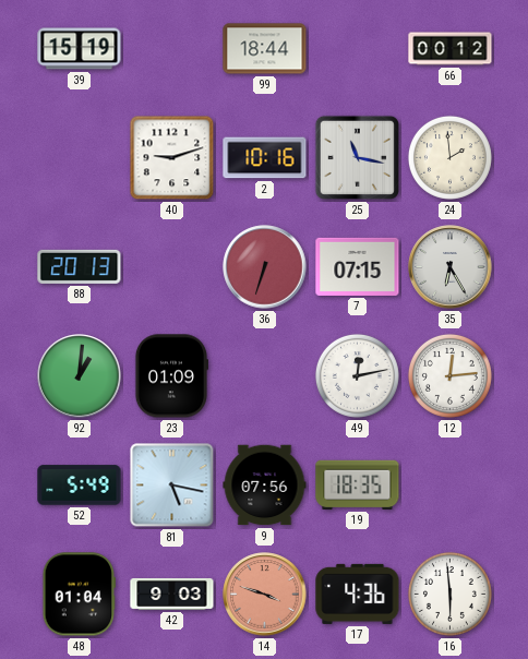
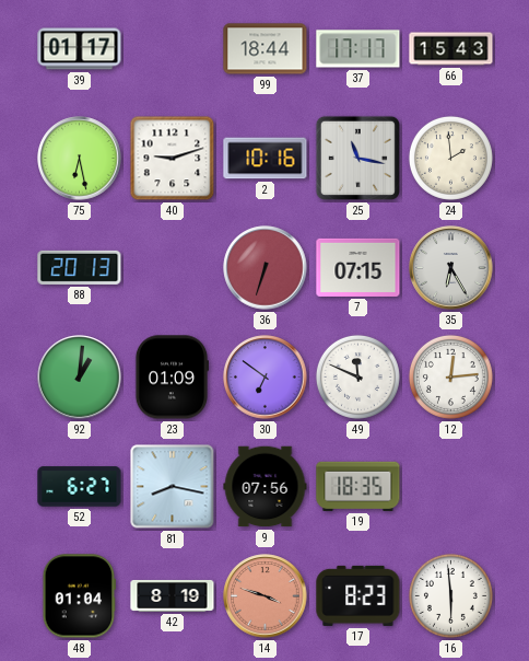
39: 15:19 -> 01:17 (80, 49)
37: none -> 17:17 (358, 49)
66: 00:12 -> 15:43 (451, 49)
75: none -> 6:28 (80, 159)
30: none -> 6:51 (266, 378)
49: 12:13 -> 11:49 (357, 376)
52: 5:49 -> 6:27 (80, 487)
81: 5:17 -> 8:17 (173, 487)
42: 9:03 -> 8:19 (173, 595)
17: 4:36 -> 8:23 (358, 595)
